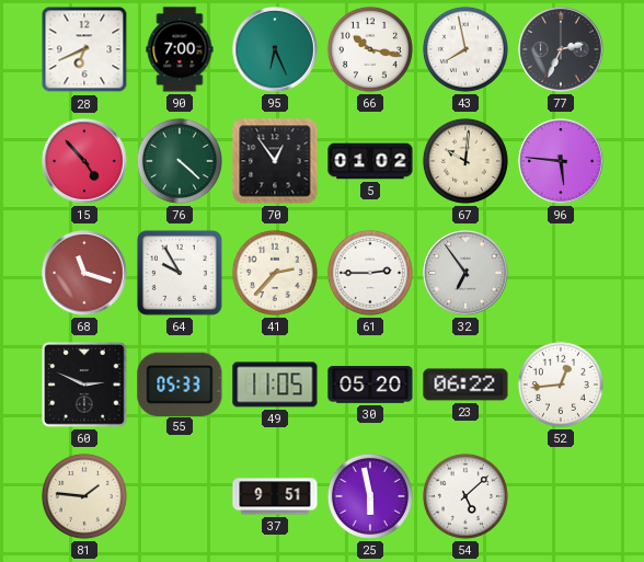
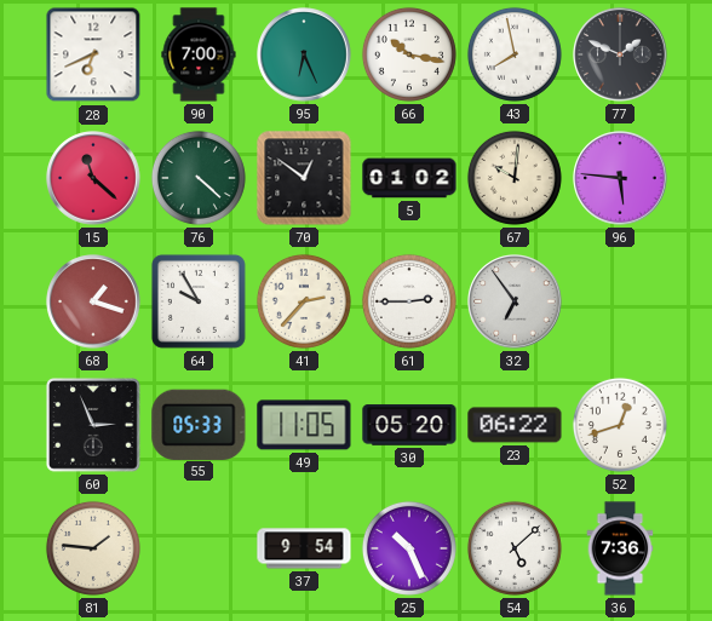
77: 2:34 -> 1:49 (620, 54)
15: 4:53 -> 11:22 (93, 178)
70: 12:54 -> 12:51 (304, 178)
68: 11:18 -> 1:18 (93, 301)
60: 2:49 -> 2:56 (93, 425)
52: 12:44 -> 12:42 (620, 425)
37: 9:51 -> 9:54 (304, 548)
25: 5:58 -> 10:26 (409, 548)
36: none -> 7:36 (620, 548)
